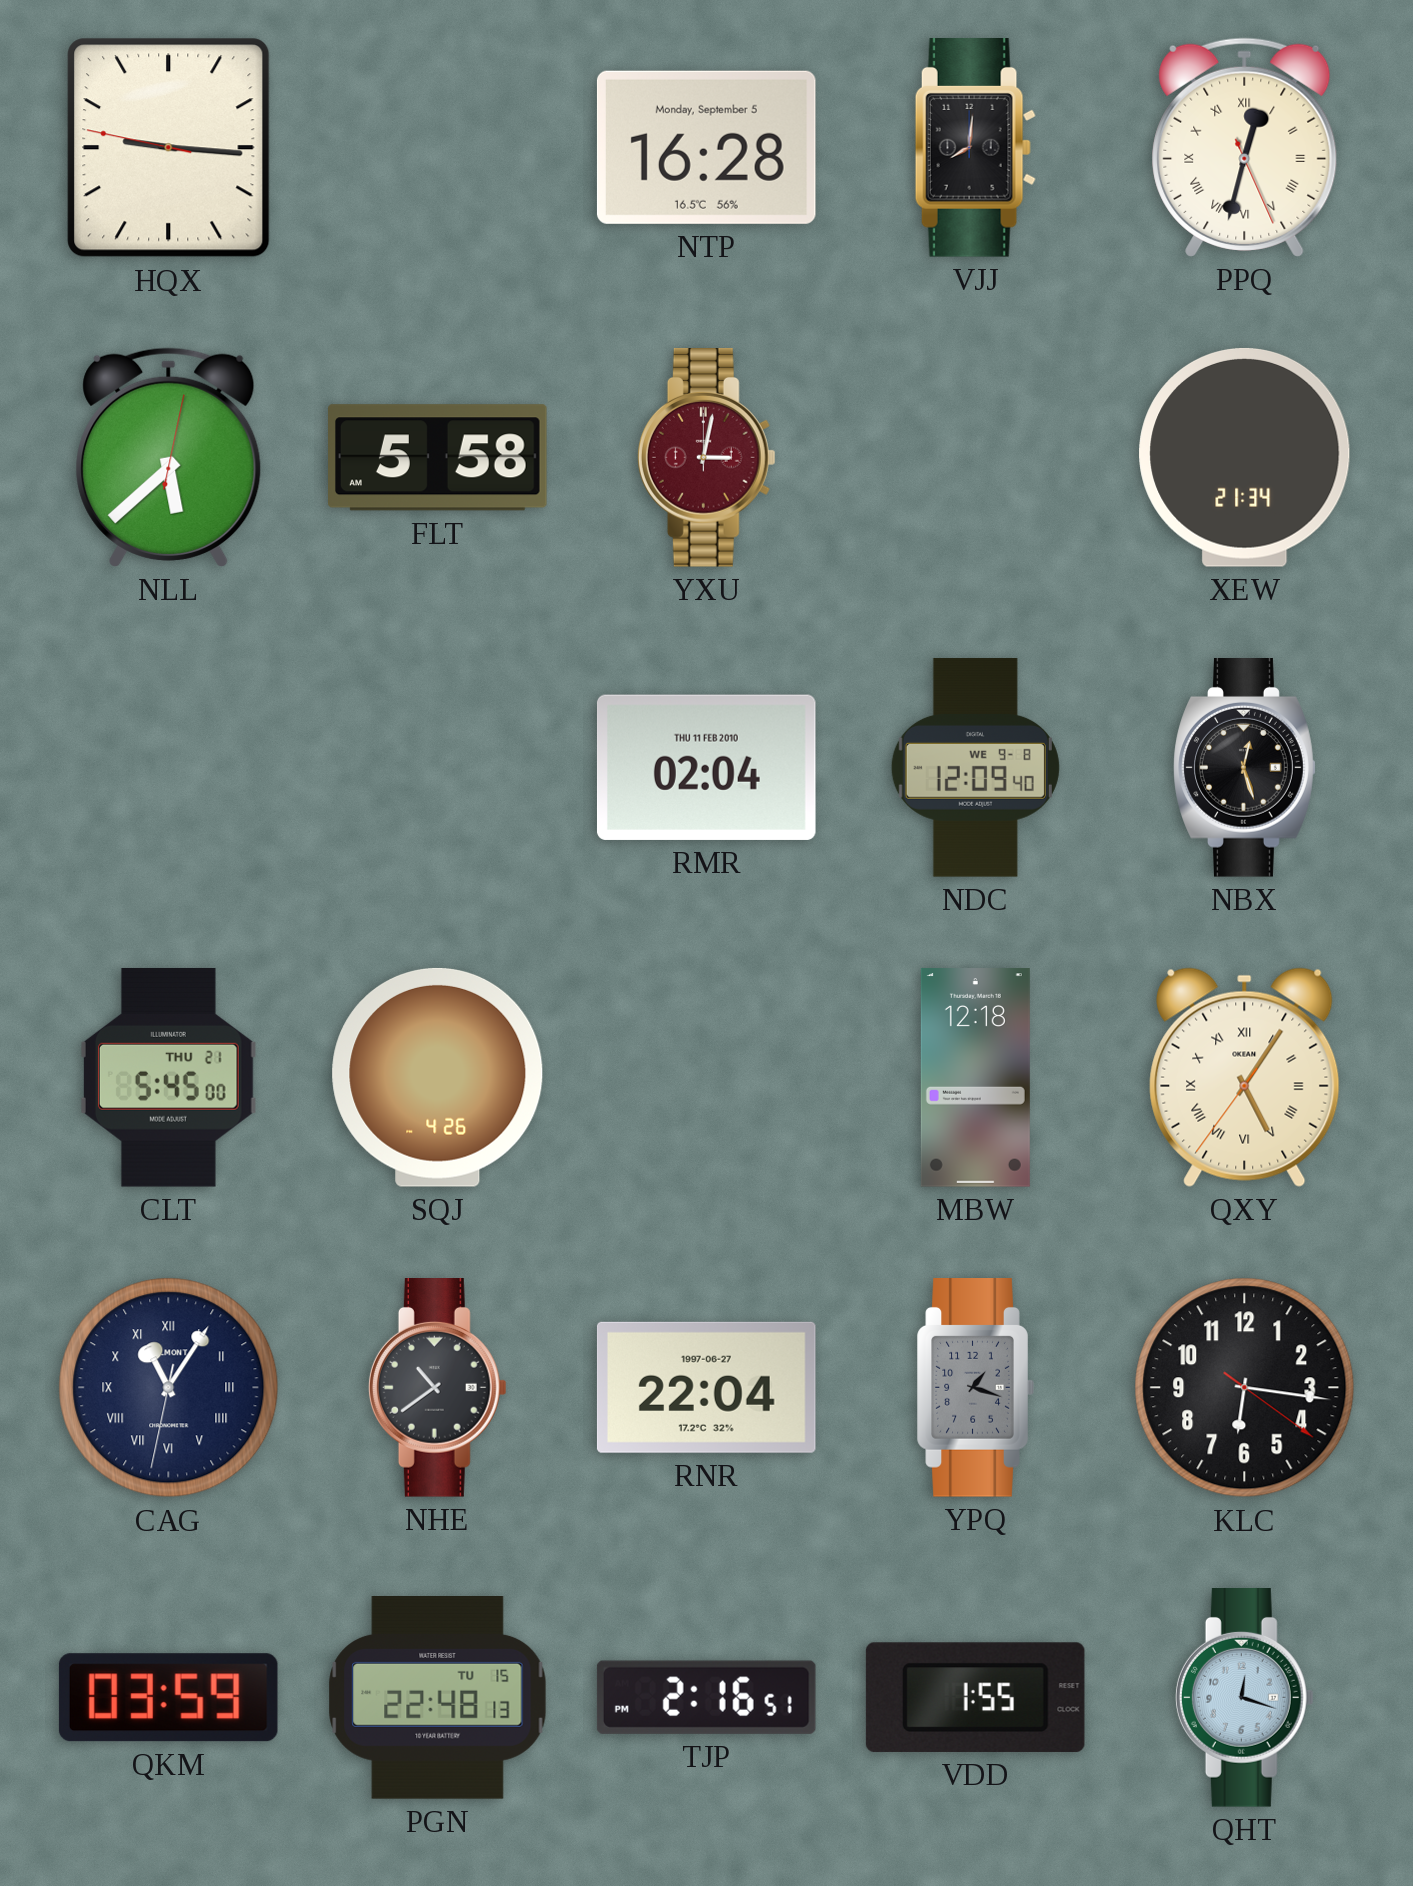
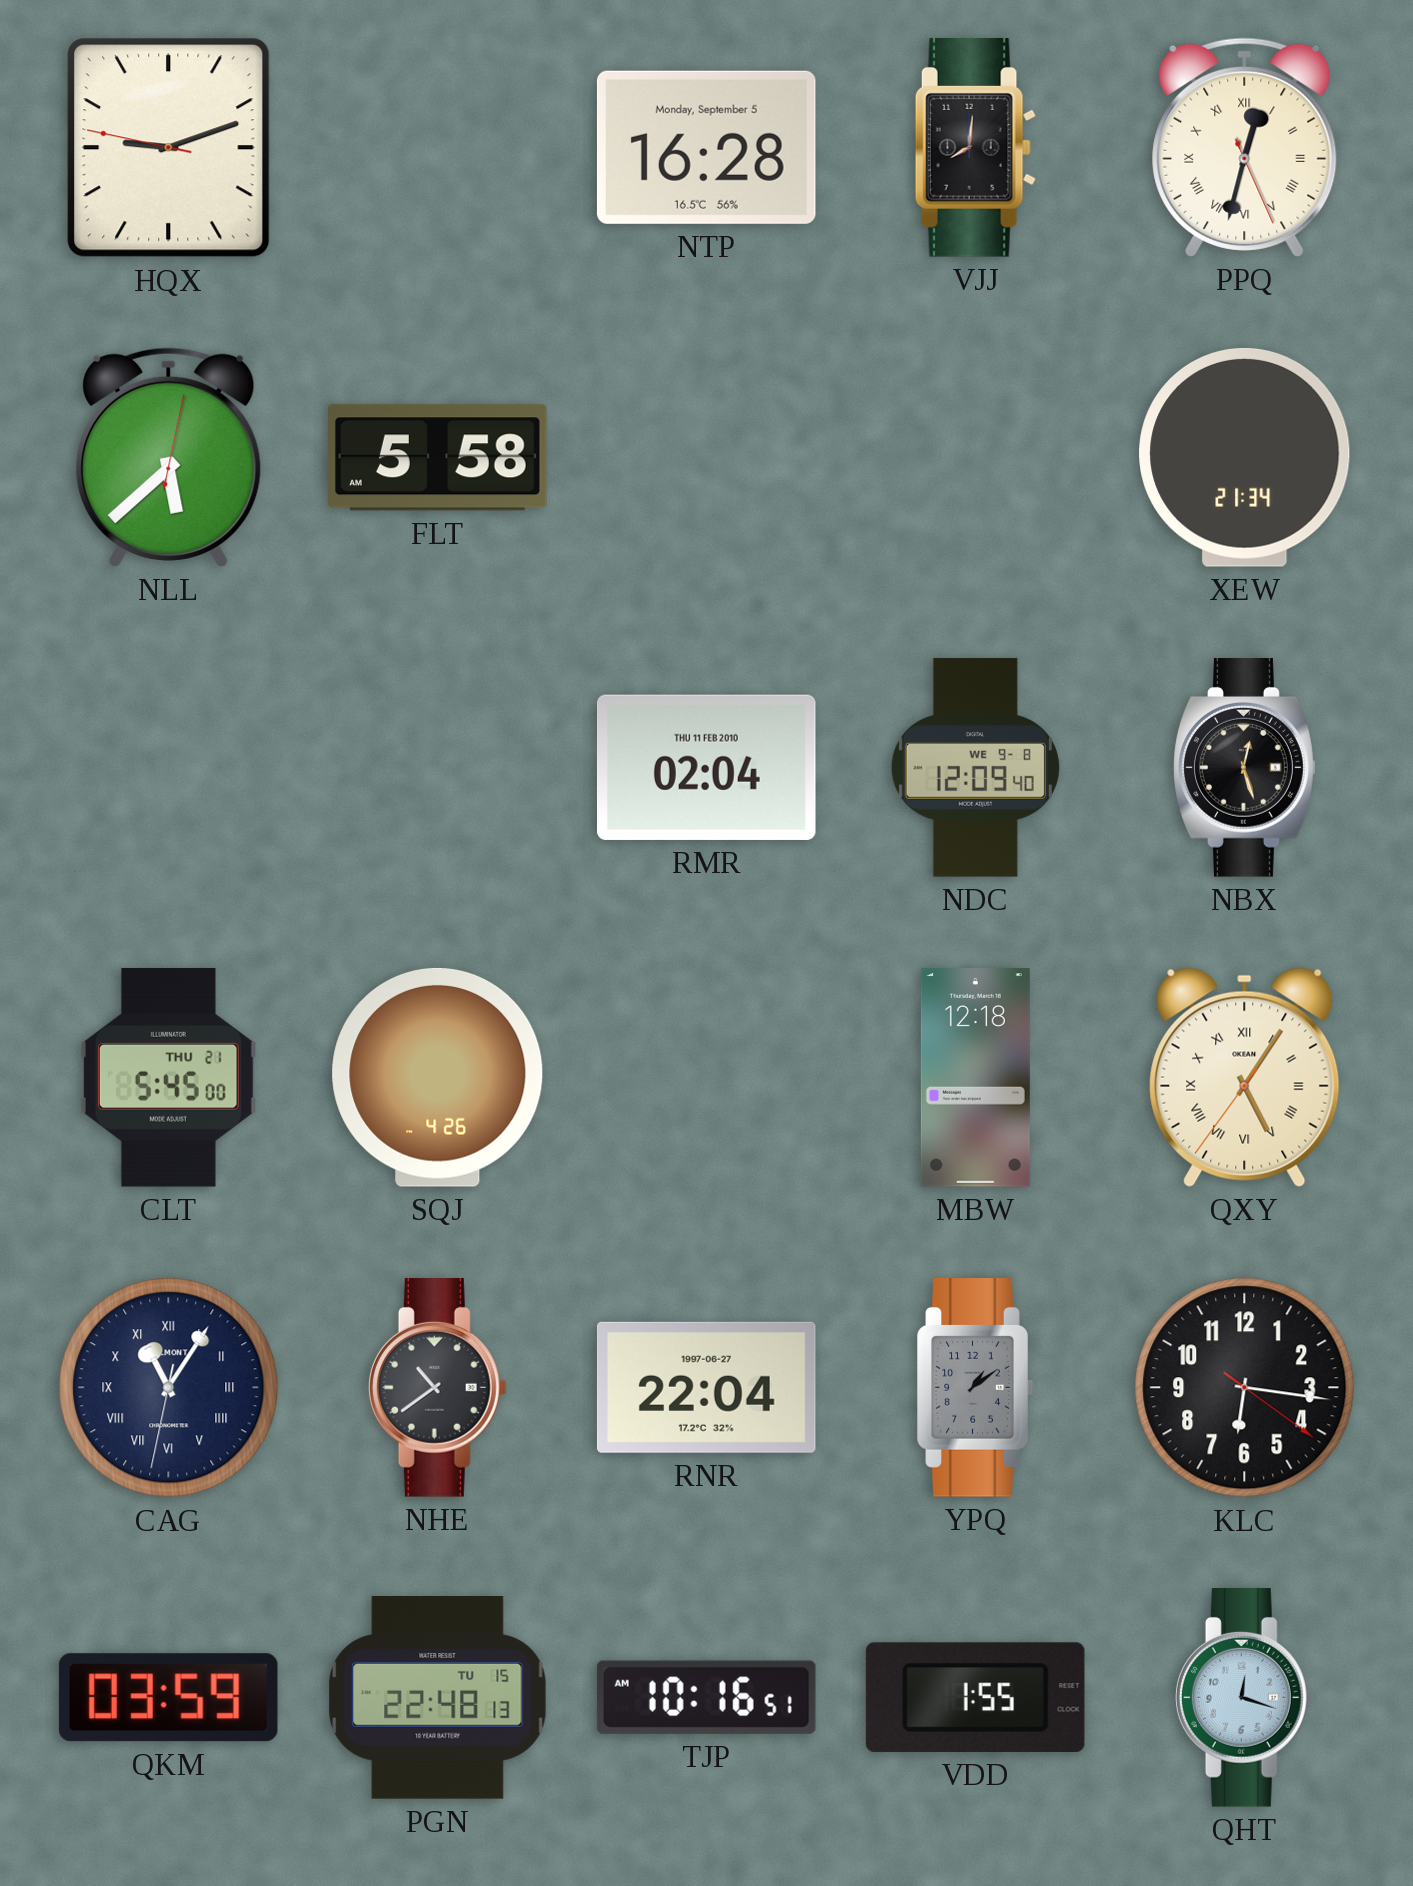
HQX: 9:15 -> 9:11 (169, 148)
YXU: 3:02 -> none (706, 458)
YPQ: 1:18 -> 1:09 (975, 1388)
TJP: 2:16 -> 10:16 (706, 1697)
